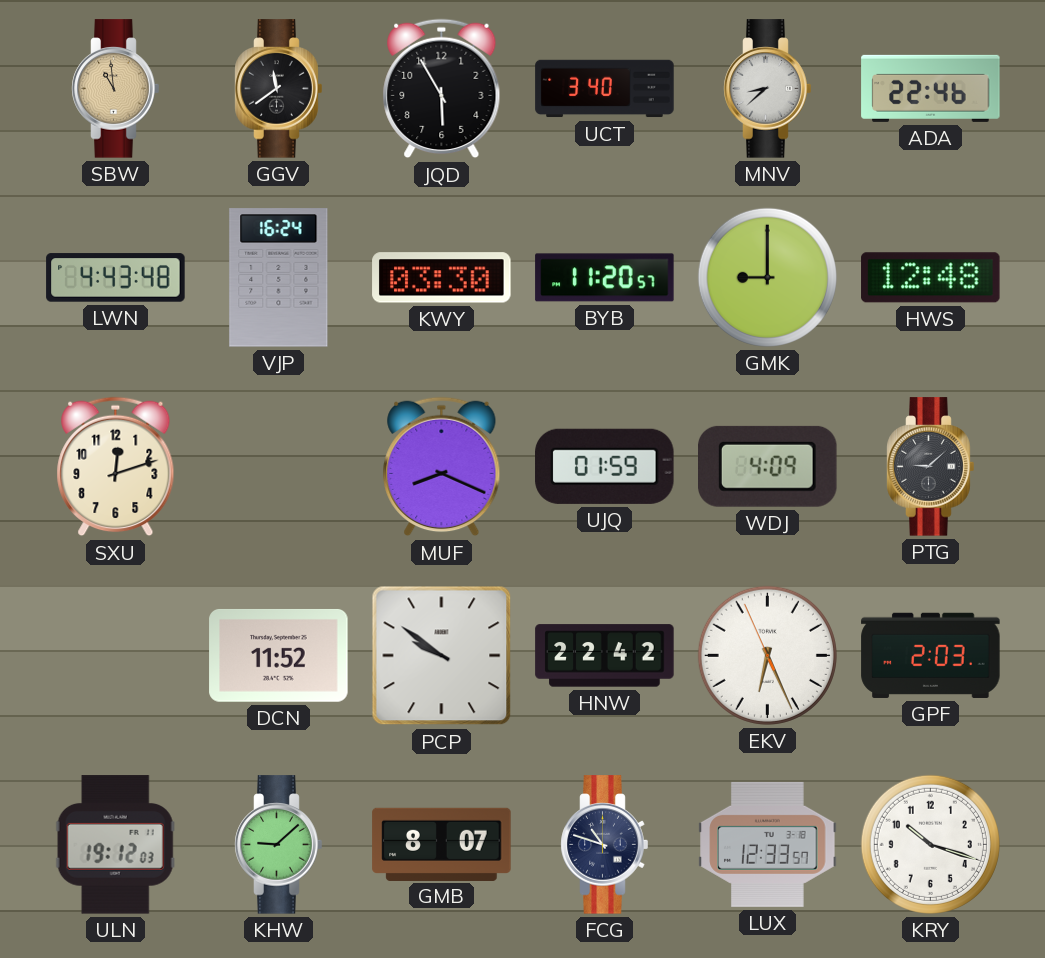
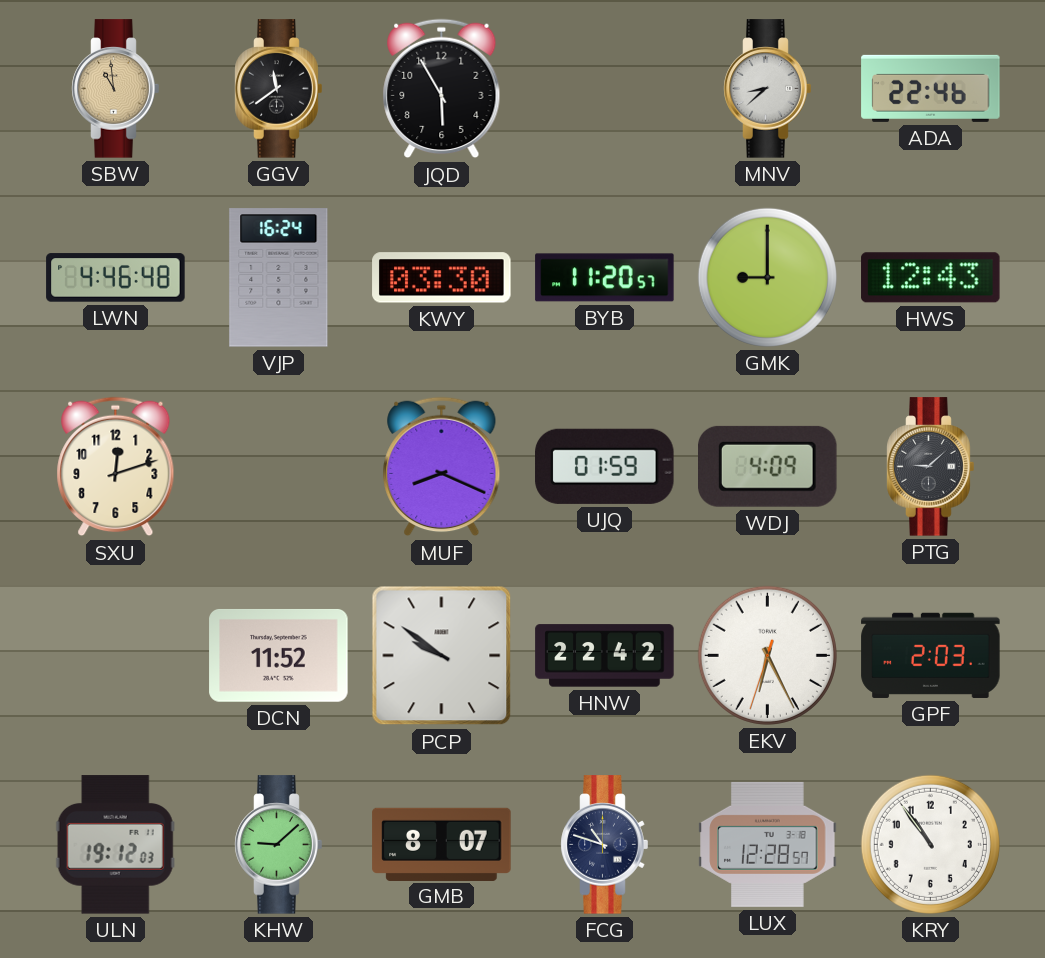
UCT: 3:40 -> none (605, 89)
LWN: 4:43 -> 4:46 (116, 278)
HWS: 12:48 -> 12:43 (931, 278)
EKV: 6:25:56 -> 6:25:33 (767, 655)
LUX: 12:33 -> 12:28 (768, 844)
KRY: 10:18 -> 10:54 (930, 844)
